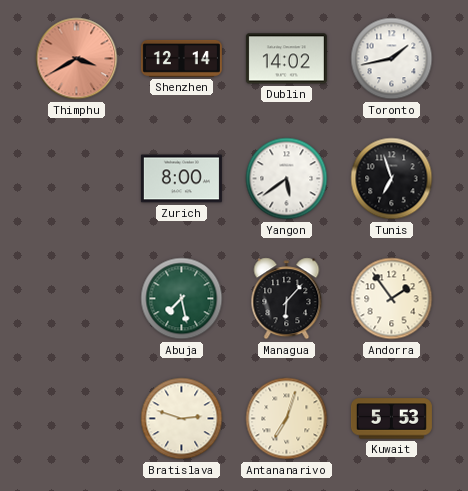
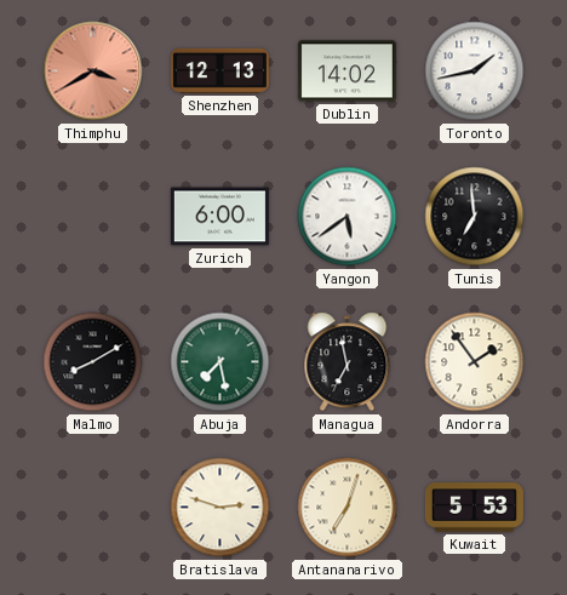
Shenzhen: 12:14 -> 12:13 (219, 70)
Zurich: 8:00 -> 6:00 (219, 217)
Tunis: 6:57 -> 6:59 (475, 217)
Malmo: none -> 8:10 (93, 362)
Managua: 6:07 -> 6:58 (348, 362)
